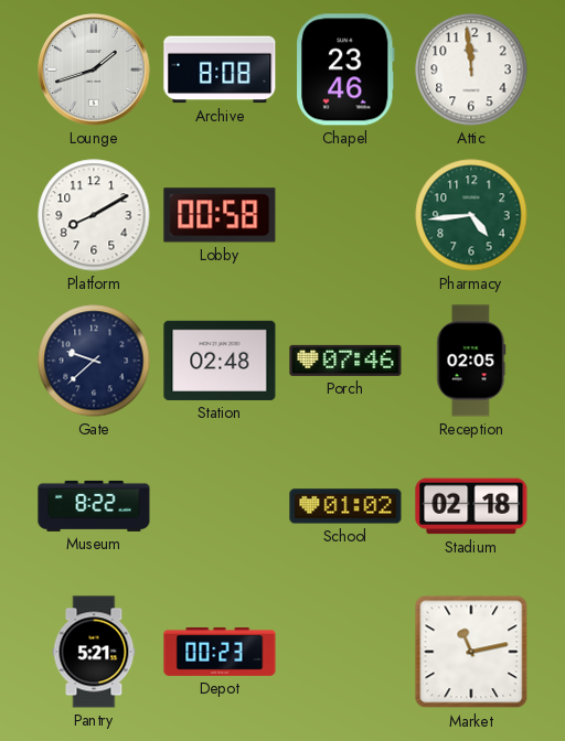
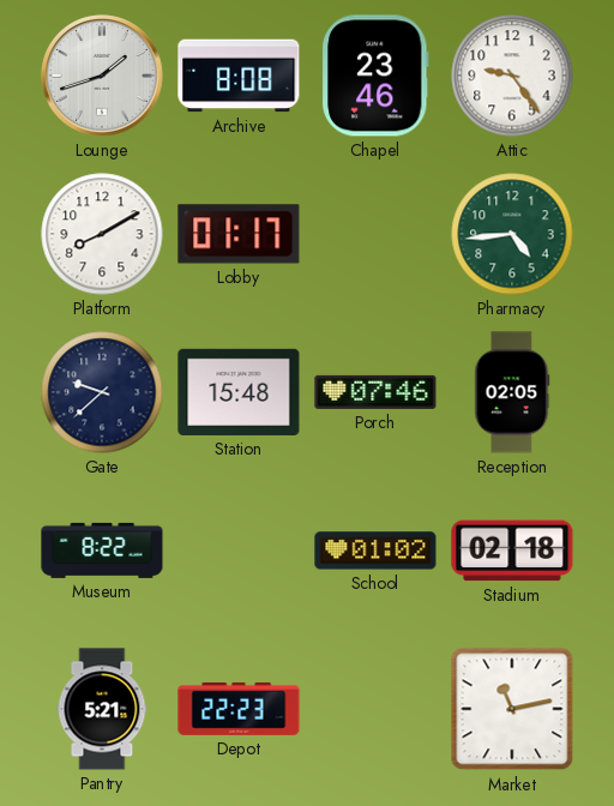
Attic: 11:59 -> 9:24 (512, 76)
Lobby: 00:58 -> 01:17 (239, 234)
Station: 02:48 -> 15:48 (239, 392)
Depot: 00:23 -> 22:23 (239, 709)
